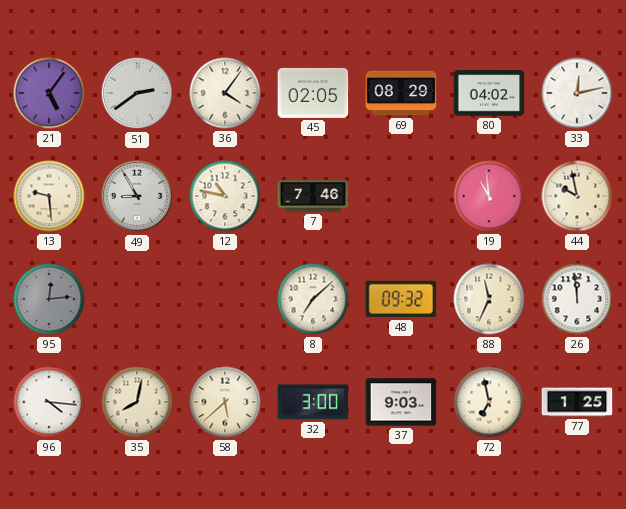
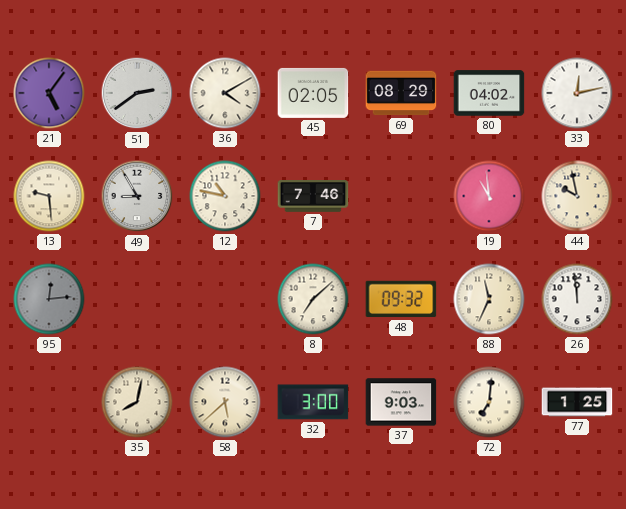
36: 4:06 -> 4:10 (225, 93)
96: 4:16 -> none (49, 402)
72: 6:58 -> 7:01 (489, 402)
